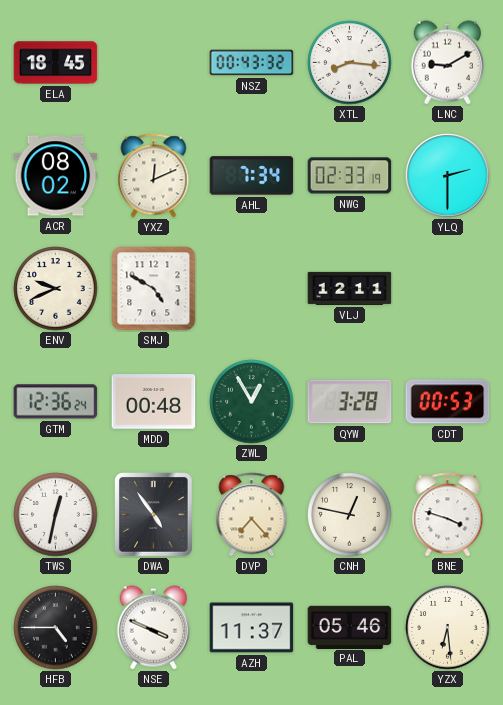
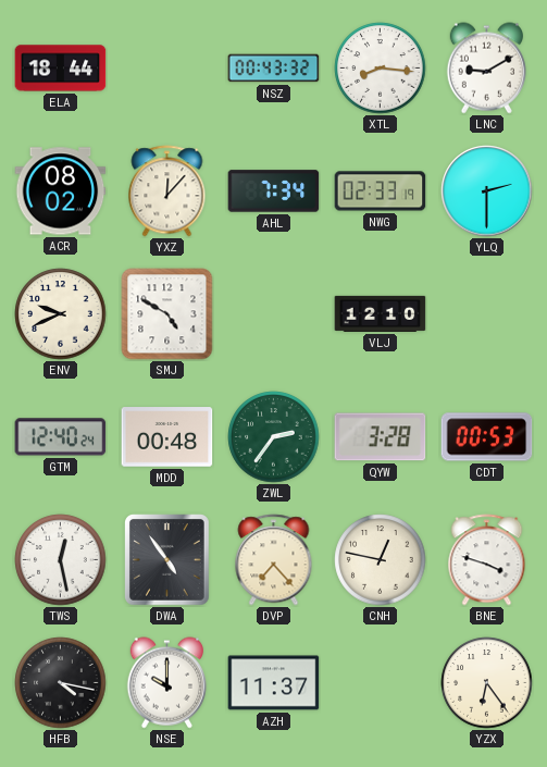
ELA: 18:45 -> 18:44 (61, 69)
YXZ: 12:11 -> 12:07 (167, 191)
VLJ: 12:11 -> 12:10 (381, 313)
GTM: 12:36 -> 12:40 (61, 437)
ZWL: 12:55 -> 2:36 (274, 437)
TWS: 12:32 -> 12:28 (61, 560)
HFB: 4:45 -> 4:17 (61, 683)
NSE: 3:49 -> 10:00 (166, 683)
PAL: 05:46 -> none (350, 627)
YZX: 6:29 -> 6:24 (487, 683)
